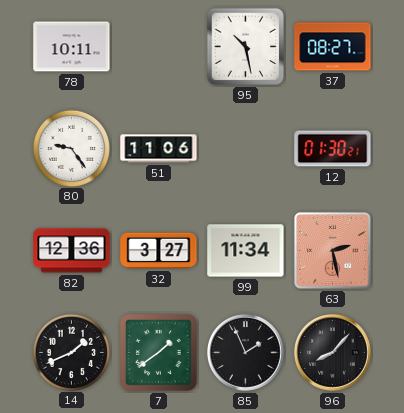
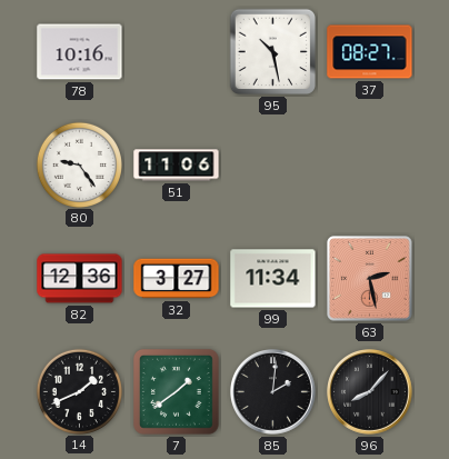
78: 10:11 -> 10:16 (80, 52)
12: 01:30 -> none (333, 149)
85: 1:56 -> 2:01 (273, 392)
